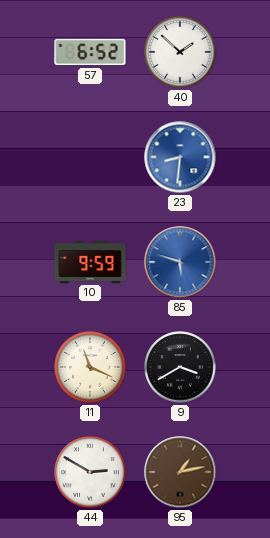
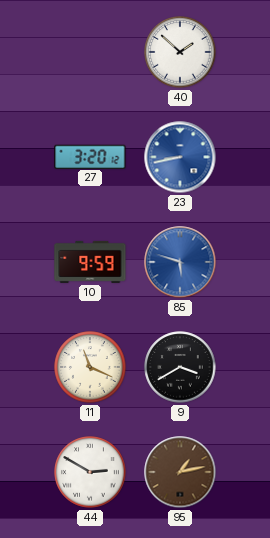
57: 6:52 -> none (90, 52)
27: none -> 3:20 (90, 156)
23: 8:31 -> 8:43 (180, 157)
